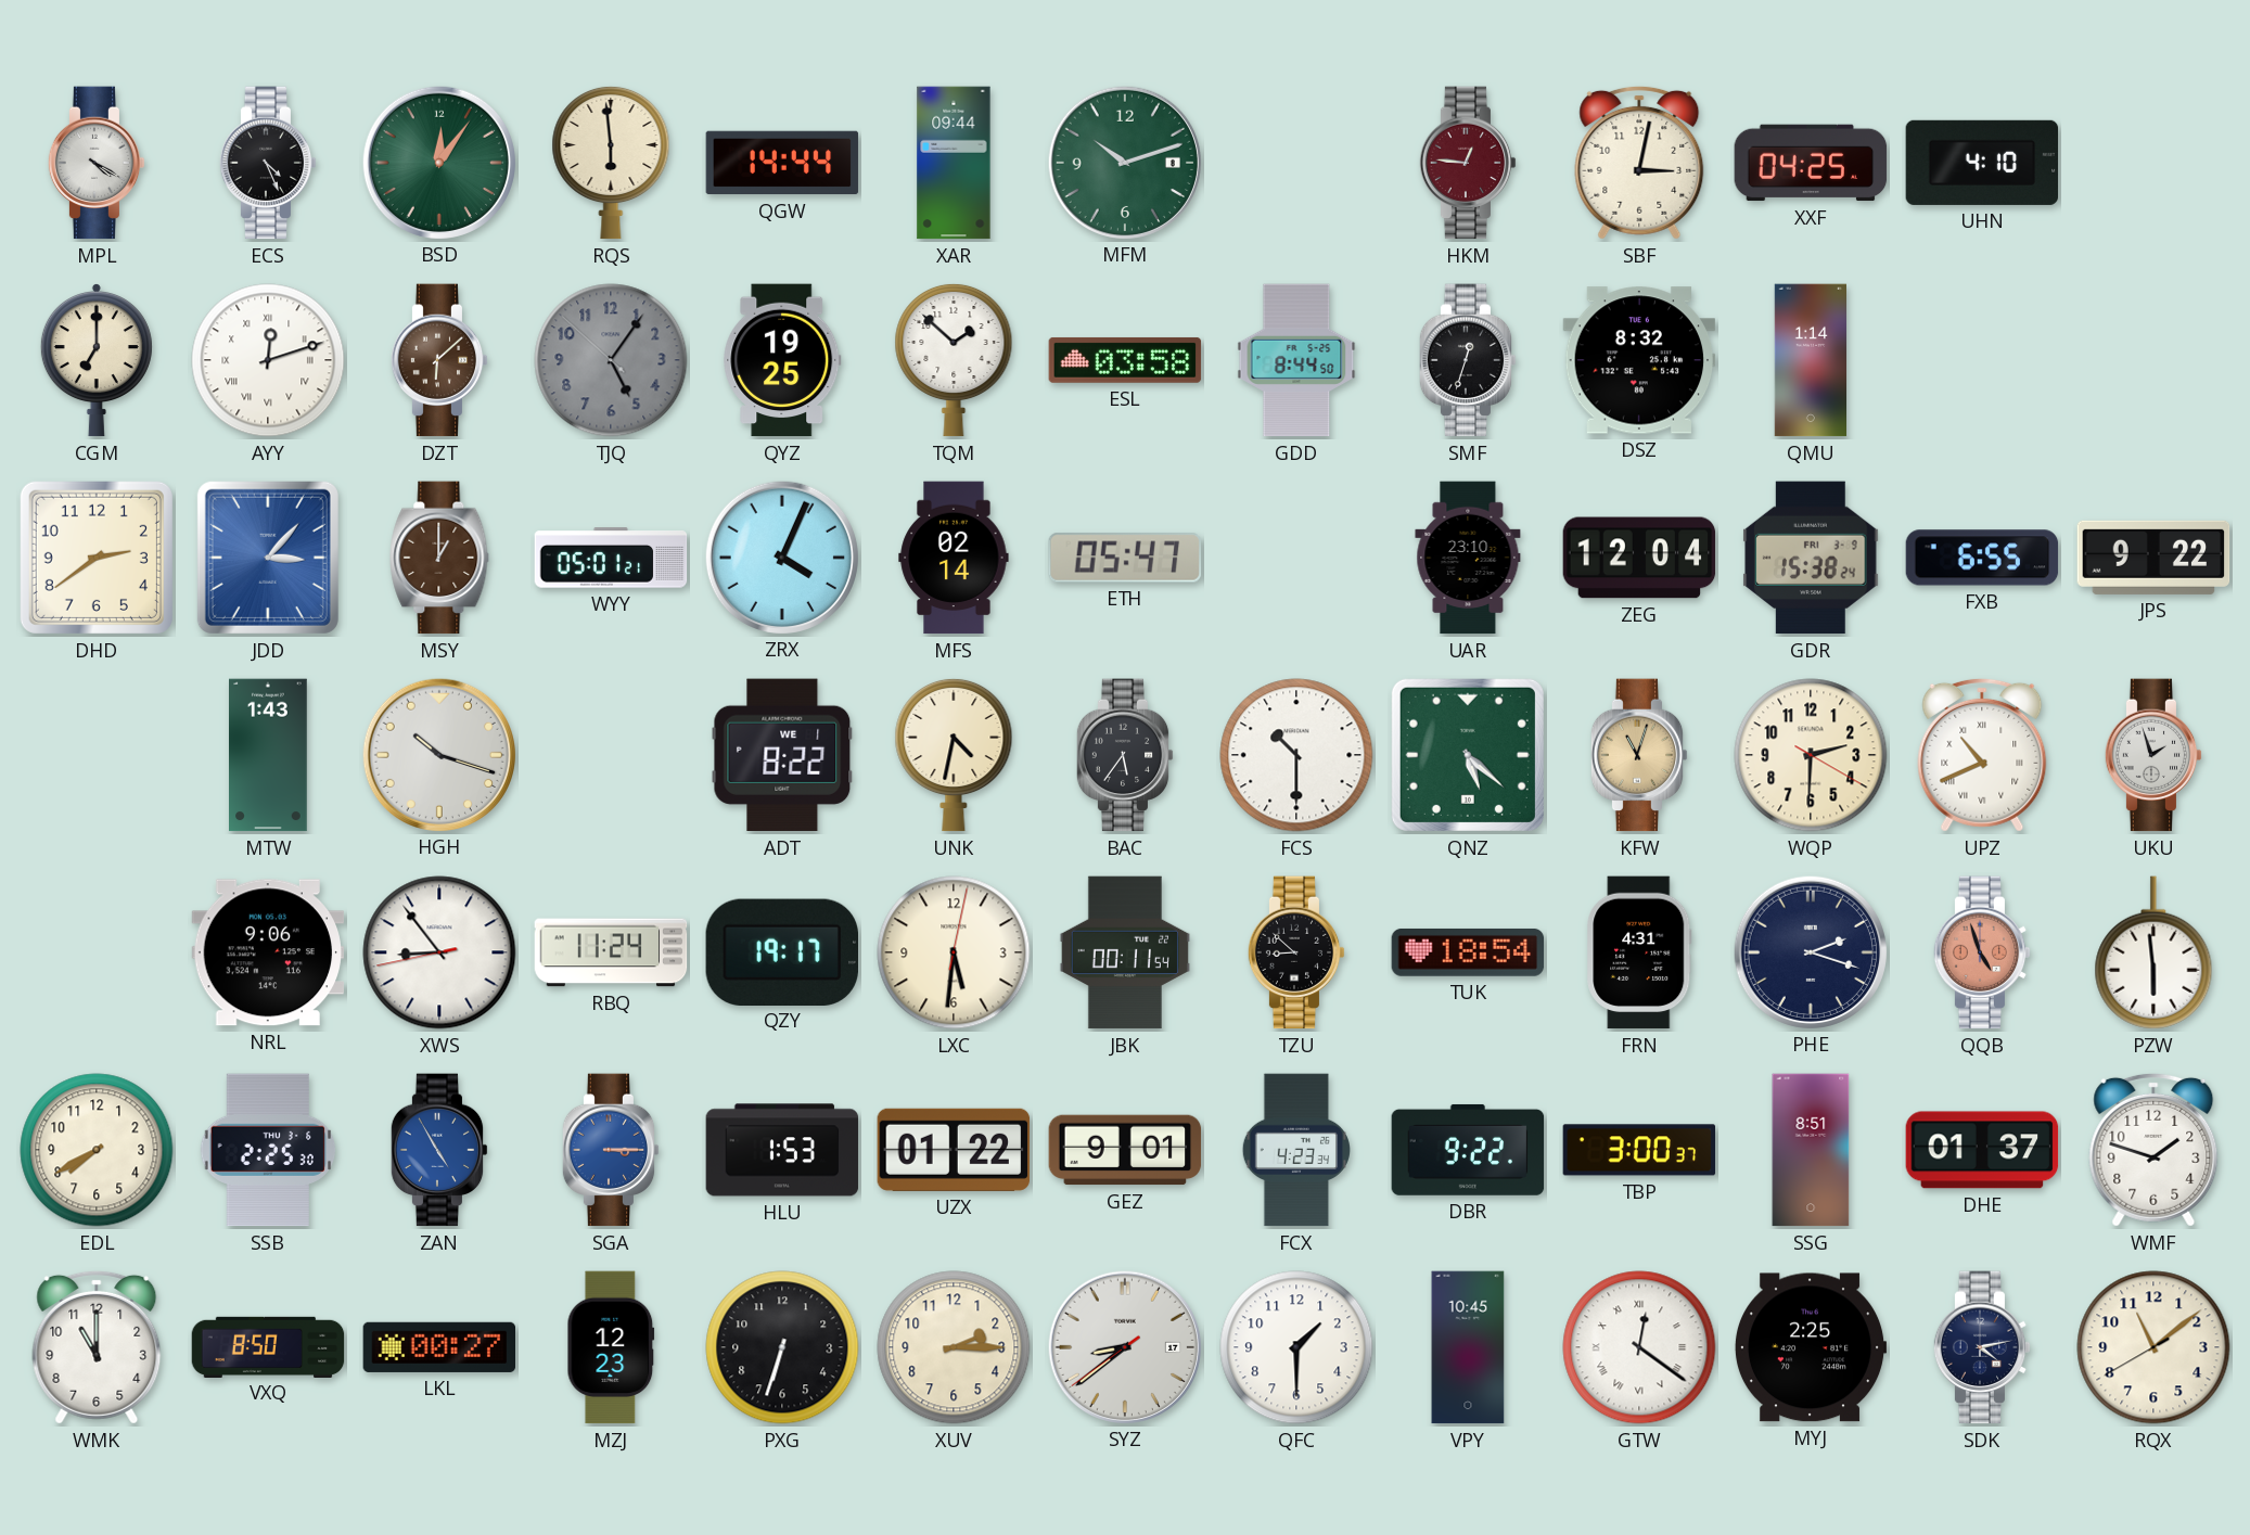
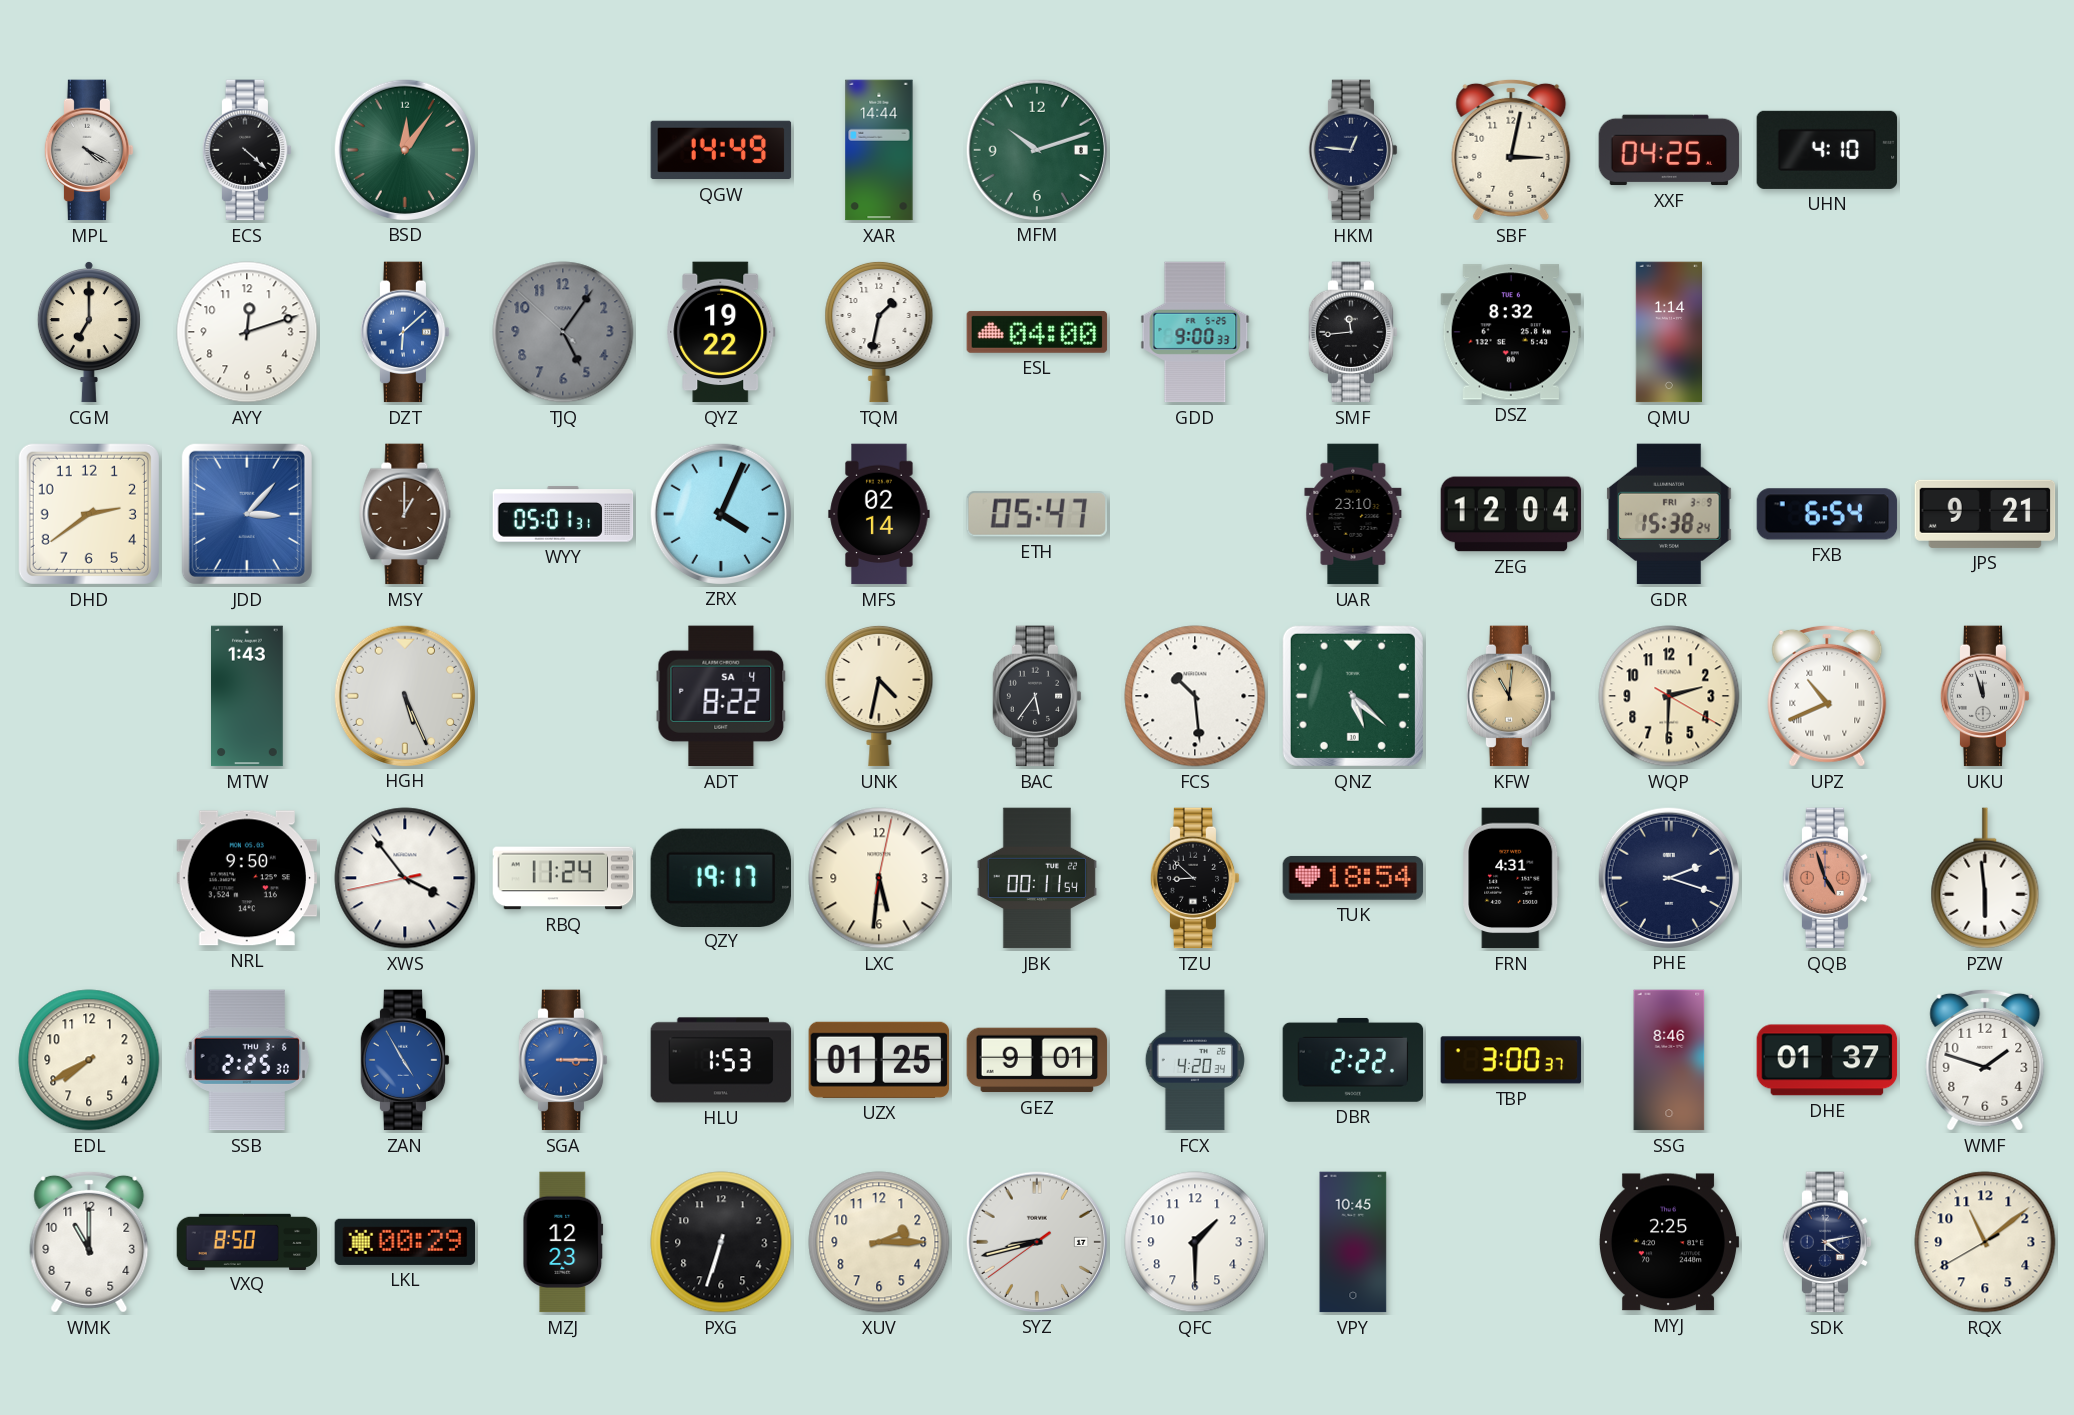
ECS: 4:26 -> 4:22 (247, 150)
RQS: 5:59 -> none (611, 163)
QGW: 14:44 -> 14:49 (721, 150)
XAR: 09:44 -> 14:44 (879, 150)
HKM dial: burgundy -> navy (1353, 150)
AYY numerals: Roman -> Arabic (247, 332)
DZT dial: brown -> blue (405, 332)
QYZ: 19:25 -> 19:22 (721, 332)
TQM: 1:52 -> 1:32 (879, 332)
ESL: 03:58 -> 04:00 (1037, 332)
GDD: 8:44 -> 9:00 (1195, 332)
SMF: 12:33 -> 11:44 (1353, 332)
WYY: 05:01:21 -> 05:01:31 (563, 514)
FXB: 6:55 -> 6:54 (1827, 514)
JPS: 9:22 -> 9:21 (1985, 514)
HGH: 10:18 -> 5:26 (404, 695)
ADT date: WE 1 -> SA 4 (721, 696)
FCS: 10:30 -> 10:29 (1195, 696)
KFW: 11:03 -> 11:01 (1511, 696)
UKU: 1:57 -> 11:57 (1985, 696)
NRL: 9:06 -> 9:50 (247, 878)
XWS: 8:53 -> 3:53 (405, 878)
UZX: 01:22 -> 01:25 (879, 1060)
FCX: 4:23 -> 4:20 (1194, 1060)
DBR: 9:22 -> 2:22 (1353, 1060)
SSG: 8:51 -> 8:46 (1669, 1060)
LKL: 00:27 -> 00:29 (405, 1242)
SYZ: 8:38 -> 8:42 (1036, 1241)
GTW: 12:21 -> none (1639, 1347)
